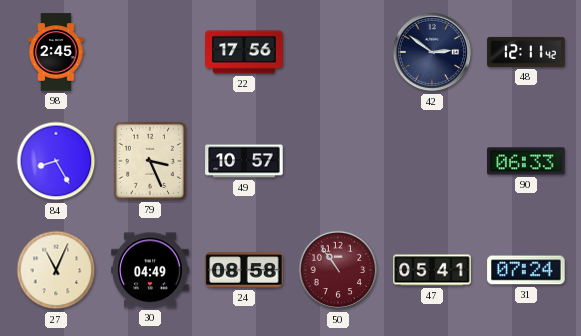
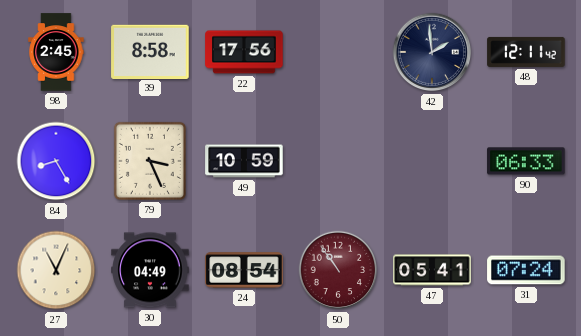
39: none -> 8:58 (150, 51)
42: 2:51 -> 1:59 (432, 52)
49: 10:57 -> 10:59 (244, 161)
24: 08:58 -> 08:54 (244, 270)
